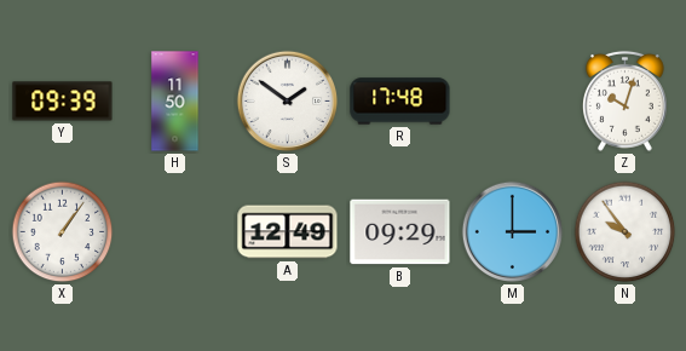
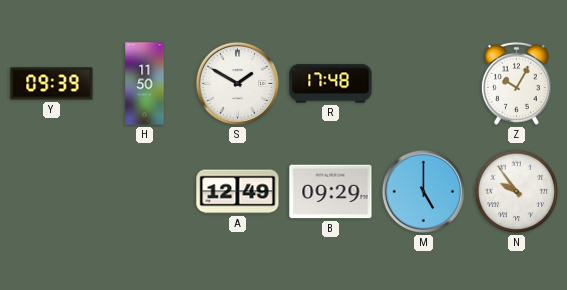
S: 1:51 -> 1:50 (238, 84)
Z: 10:03 -> 10:05 (516, 83)
X: 1:06 -> none (63, 232)
M: 3:00 -> 5:00 (424, 192)
